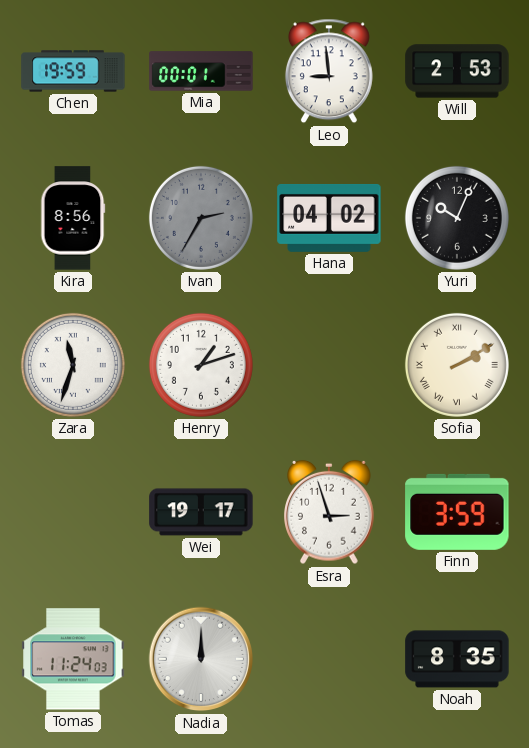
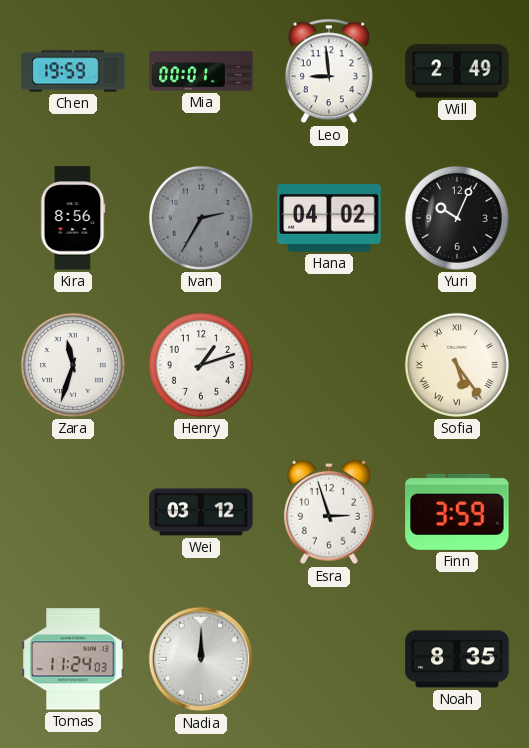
Will: 2:53 -> 2:49 (457, 71)
Sofia: 2:10 -> 5:24 (457, 365)
Wei: 19:17 -> 03:12 (201, 512)
